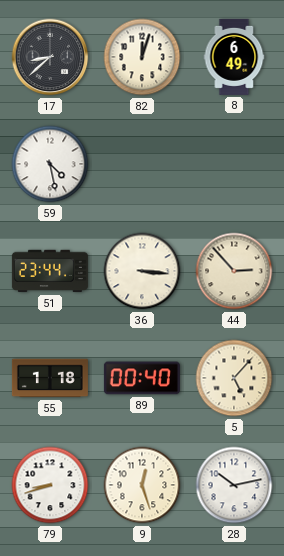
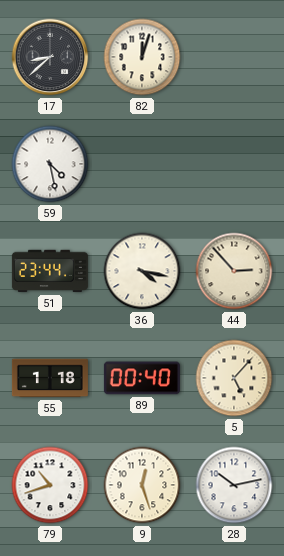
8: 6:49 -> none (234, 57)
36: 3:16 -> 4:17 (142, 271)
79: 8:42 -> 10:42 (50, 485)
